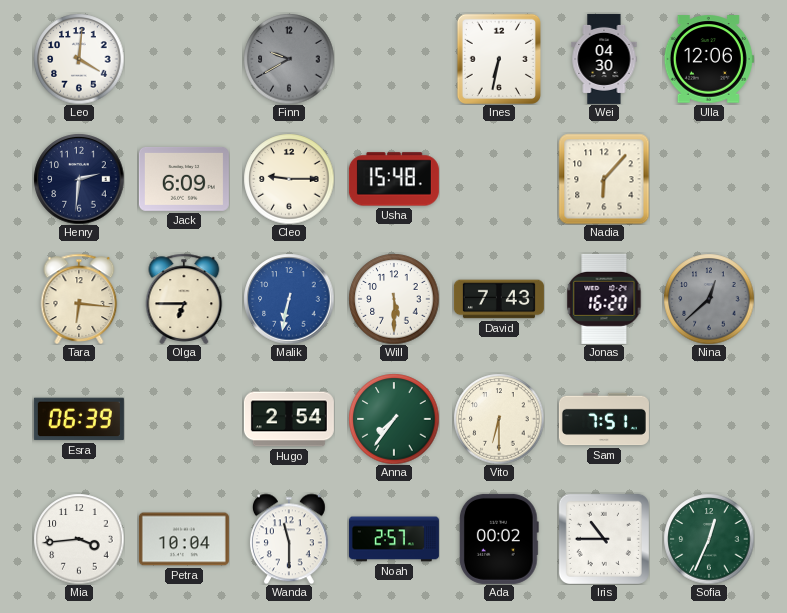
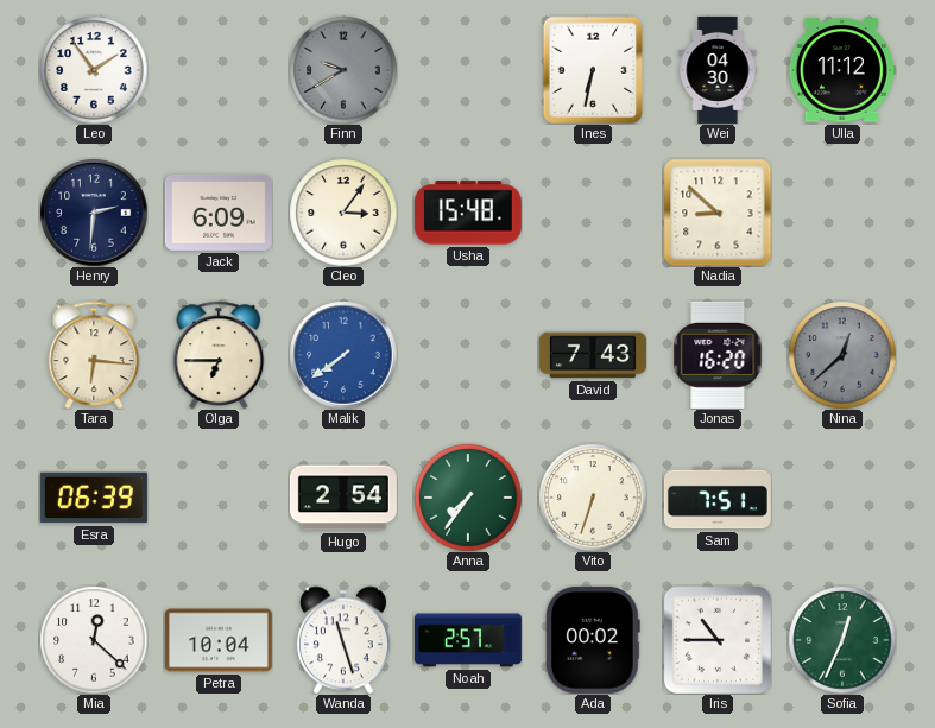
Leo: 4:01 -> 1:54 (94, 70)
Ulla: 12:06 -> 11:12 (842, 70)
Cleo: 9:15 -> 3:06 (343, 213)
Nadia: 6:07 -> 8:52 (718, 213)
Malik: 6:32 -> 7:39 (343, 355)
Will: 5:30 -> none (394, 299)
Vito: 6:30 -> 6:33 (593, 498)
Mia: 3:44 -> 12:22 (94, 640)
Wanda: 11:30 -> 11:27 (343, 640)
